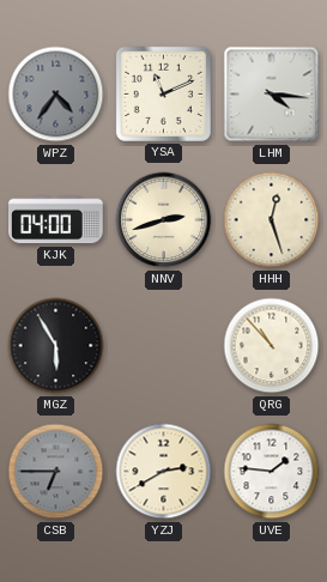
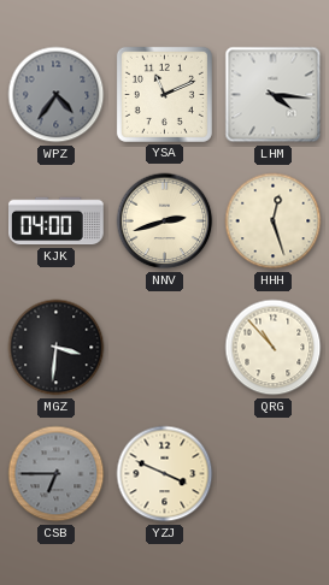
MGZ: 5:55 -> 3:31 (57, 348)
YZJ: 2:40 -> 3:49 (165, 474)
UVE: 1:46 -> none (272, 472)
